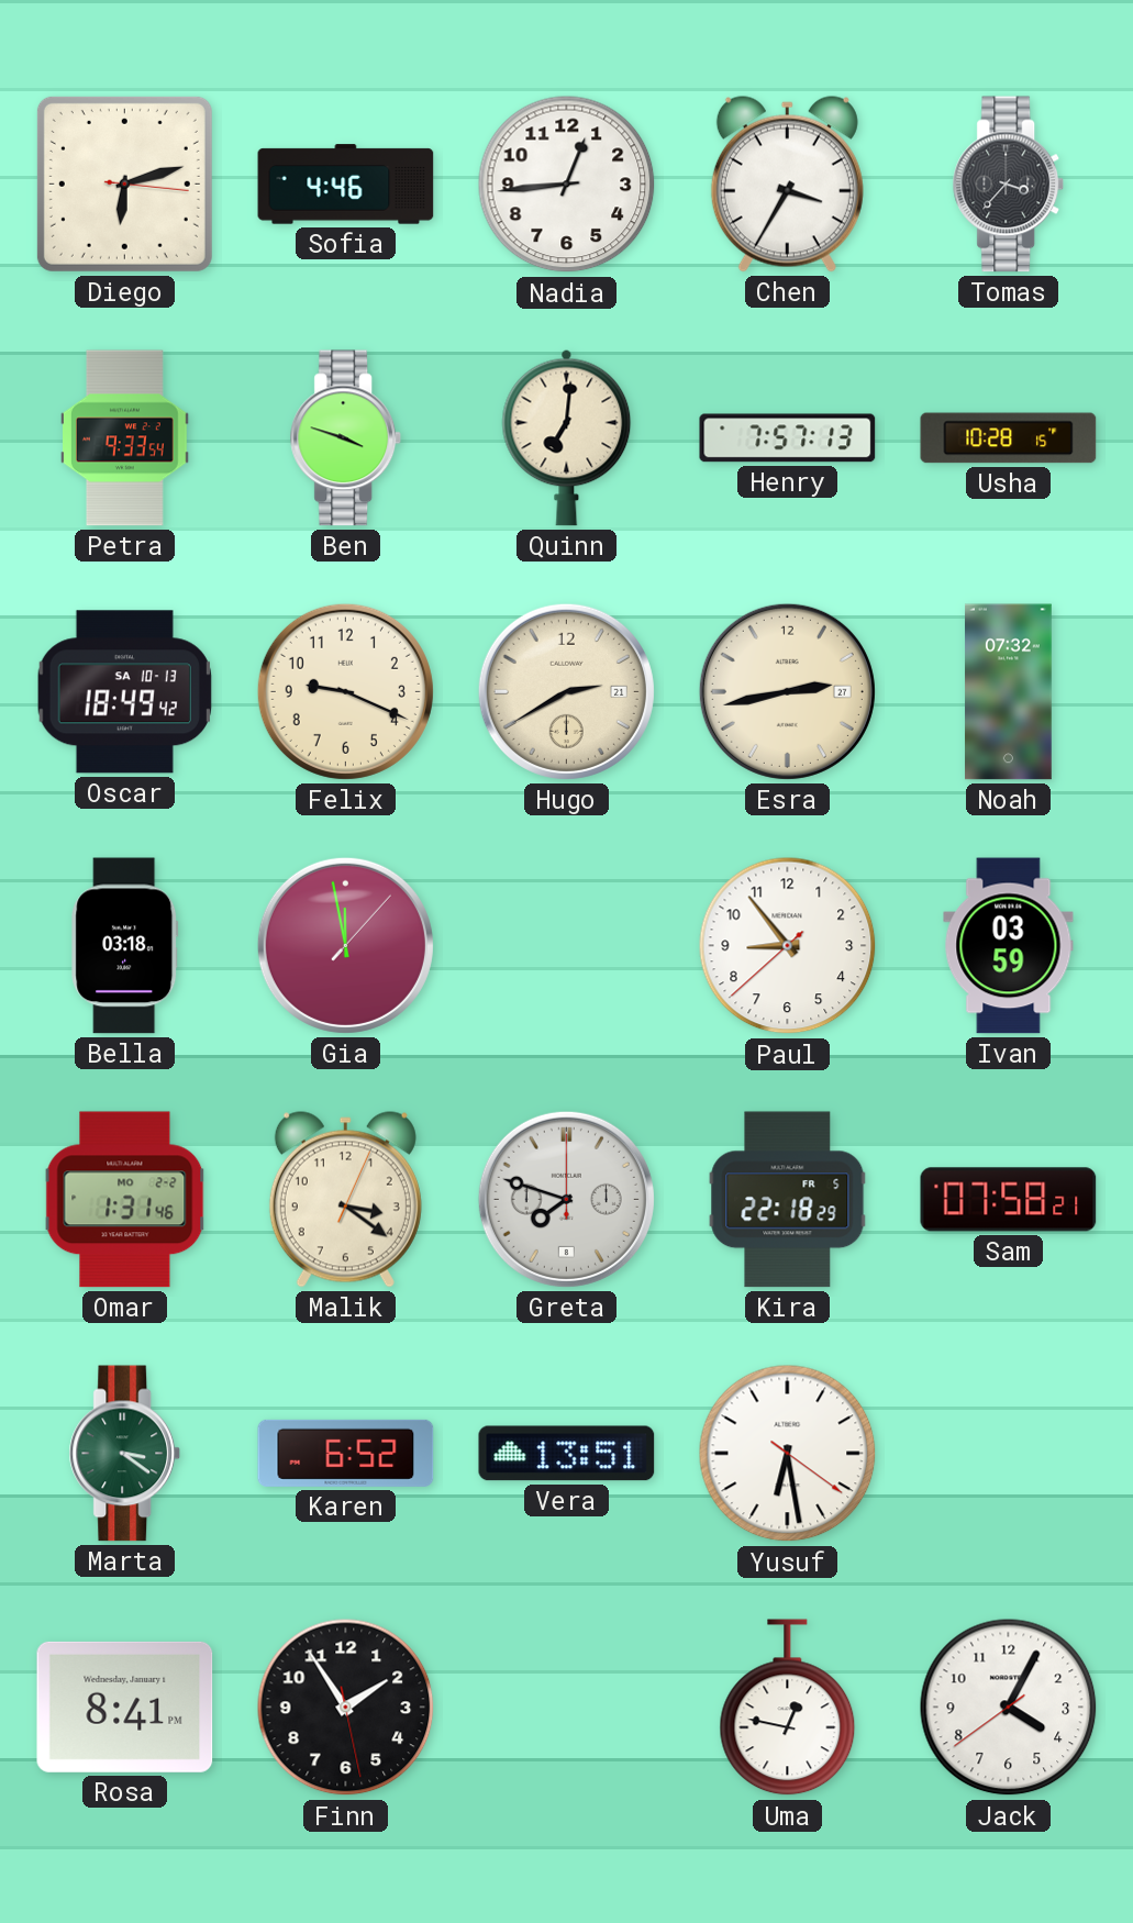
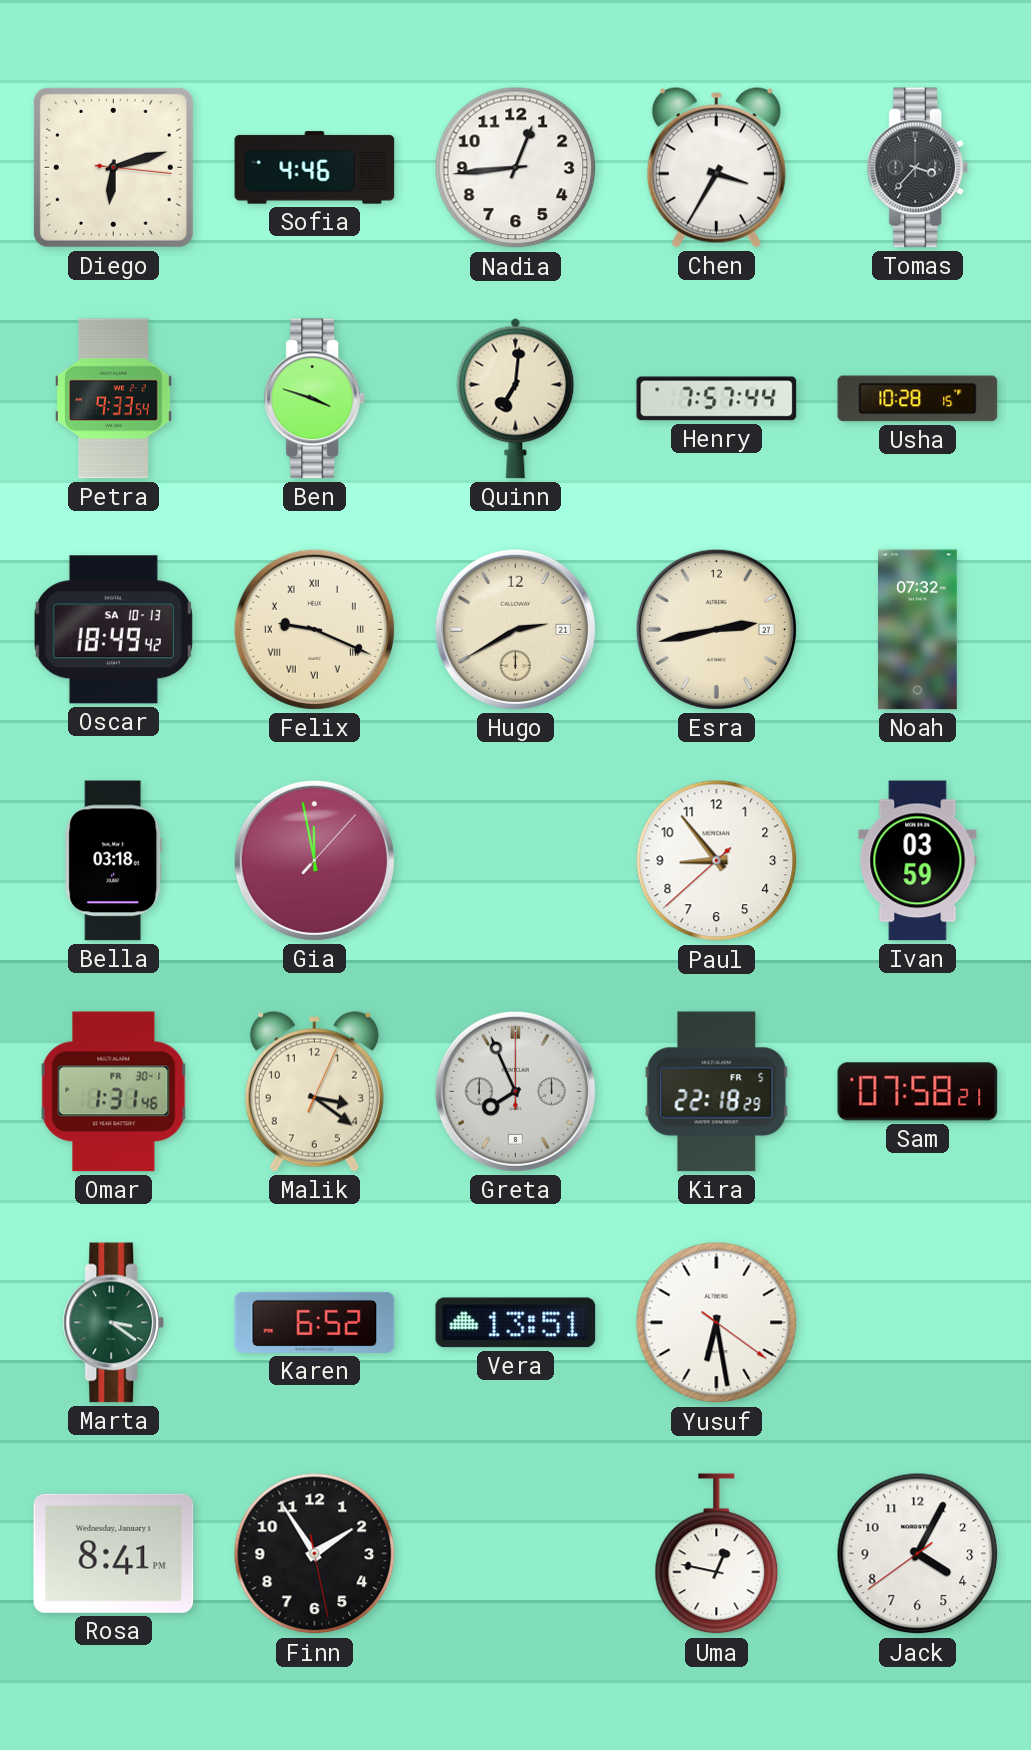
Henry: 7:57:13 -> 7:57:44 (717, 399)
Felix numerals: Arabic -> Roman (314, 629)
Omar date: MO 2-2 -> FR 30-1 (114, 1092)
Greta: 7:48 -> 7:56 (515, 1091)
